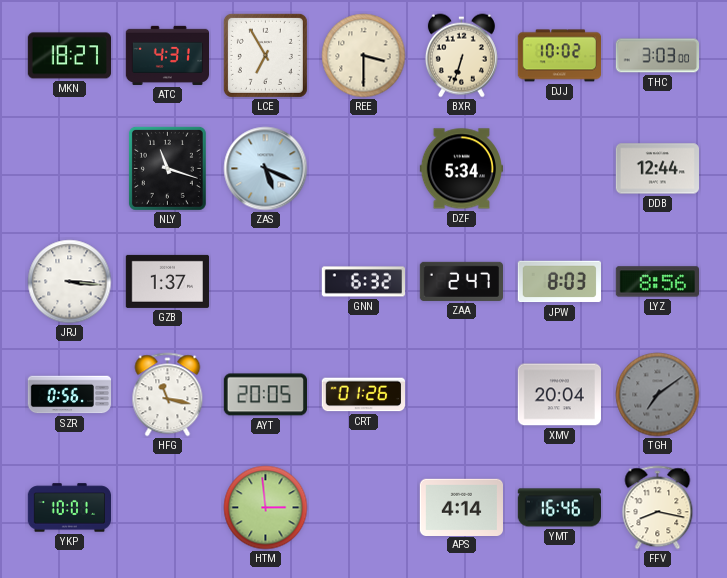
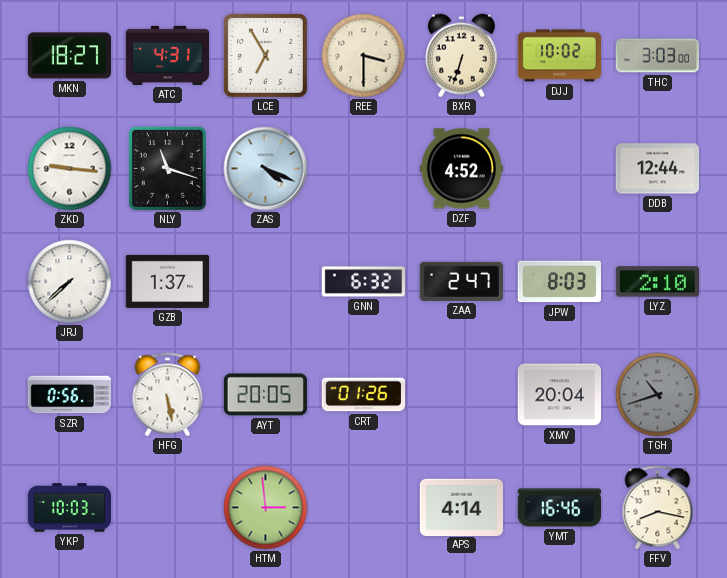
ZKD: none -> 9:16 (70, 169)
ZAS: 5:19 -> 4:19 (266, 169)
DZF: 5:34 -> 4:52 (461, 169)
JRJ: 3:16 -> 7:38 (70, 282)
LYZ: 8:56 -> 2:10 (657, 282)
HFG: 11:17 -> 5:28 (168, 395)
TGH: 7:09 -> 10:42 (658, 395)
YKP: 10:01 -> 10:03 (69, 508)
